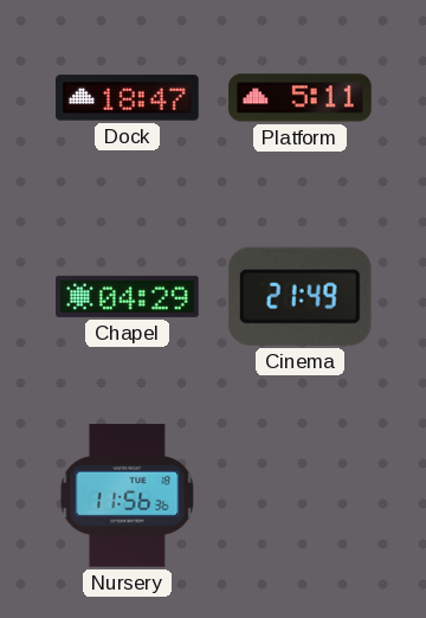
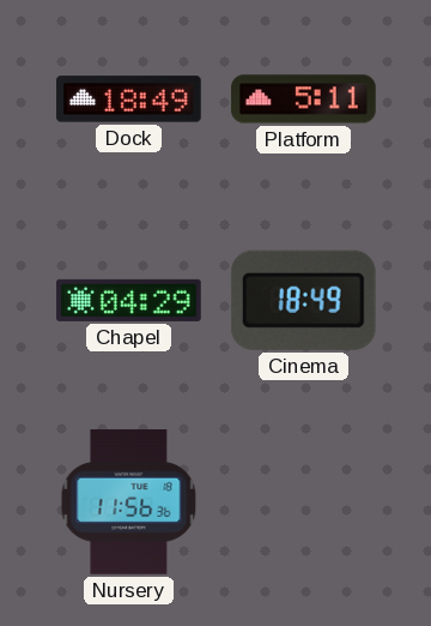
Dock: 18:47 -> 18:49 (129, 100)
Cinema: 21:49 -> 18:49 (303, 300)
